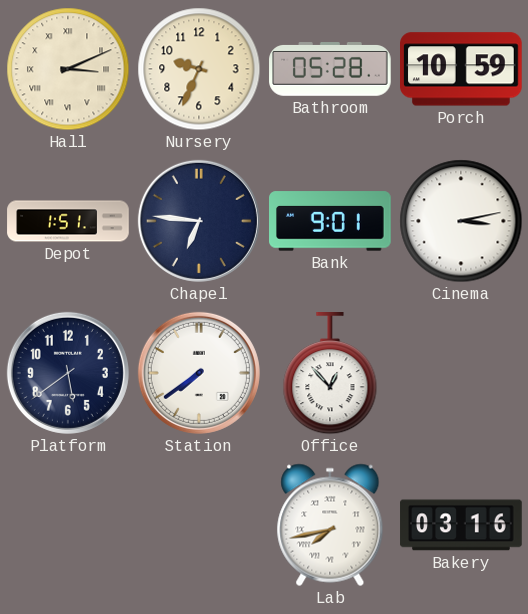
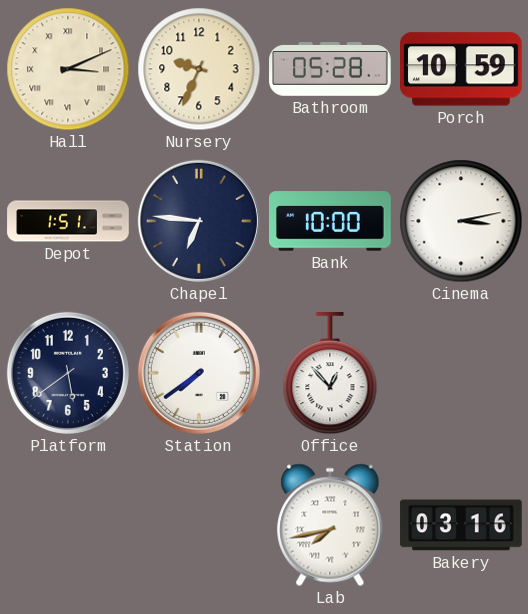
Bank: 9:01 -> 10:00 (330, 221)
